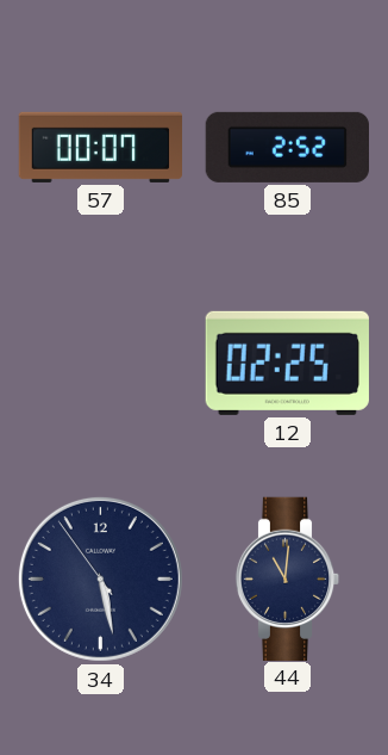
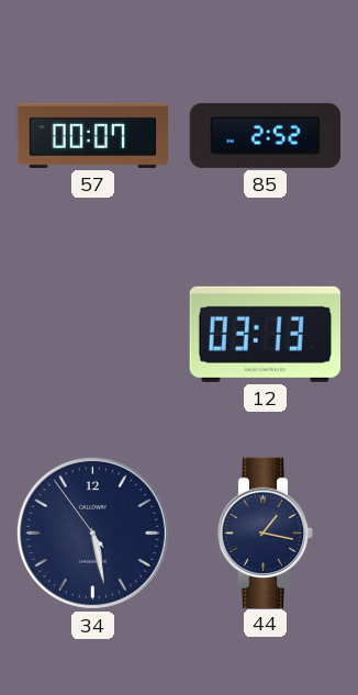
12: 02:25 -> 03:13 (265, 334)
44: 11:01 -> 1:17 (266, 533)
